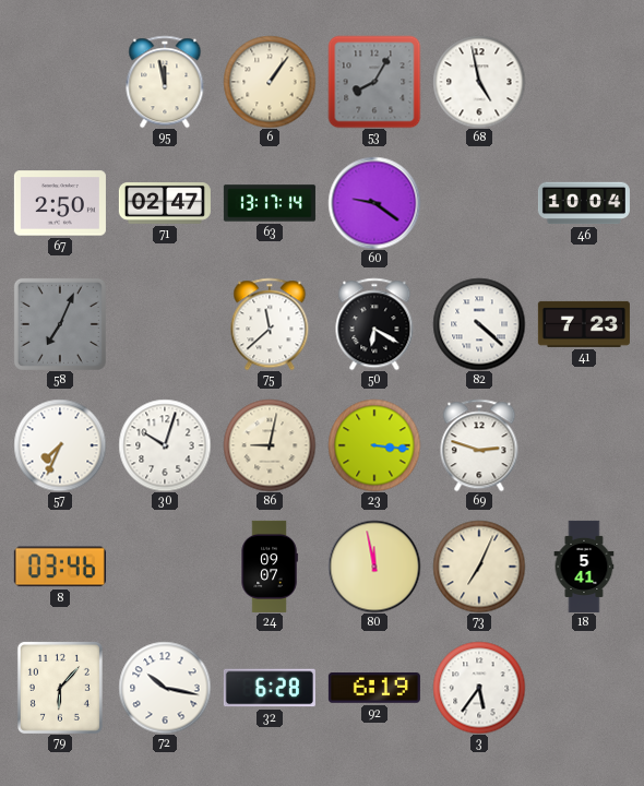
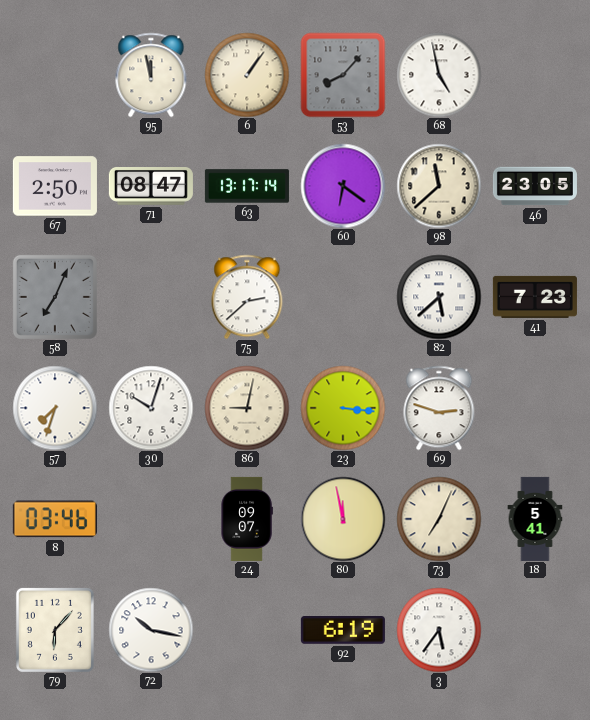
53: 8:05 -> 8:07 (343, 75)
71: 02:47 -> 08:47 (151, 187)
60: 9:21 -> 6:21 (343, 186)
98: none -> 11:38 (439, 186)
46: 10:04 -> 23:05 (535, 186)
75: 11:38 -> 2:38 (247, 297)
50: 6:20 -> none (374, 324)
82: 4:22 -> 5:38 (439, 297)
57: 7:34 -> 7:33 (55, 408)
32: 6:28 -> none (270, 688)
